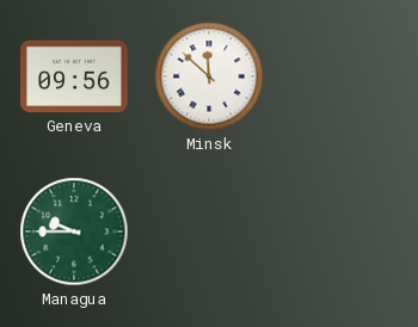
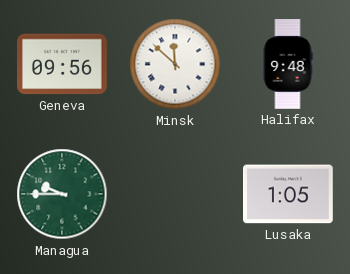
Halifax: none -> 9:48 (288, 65)
Lusaka: none -> 1:05 (289, 194)
